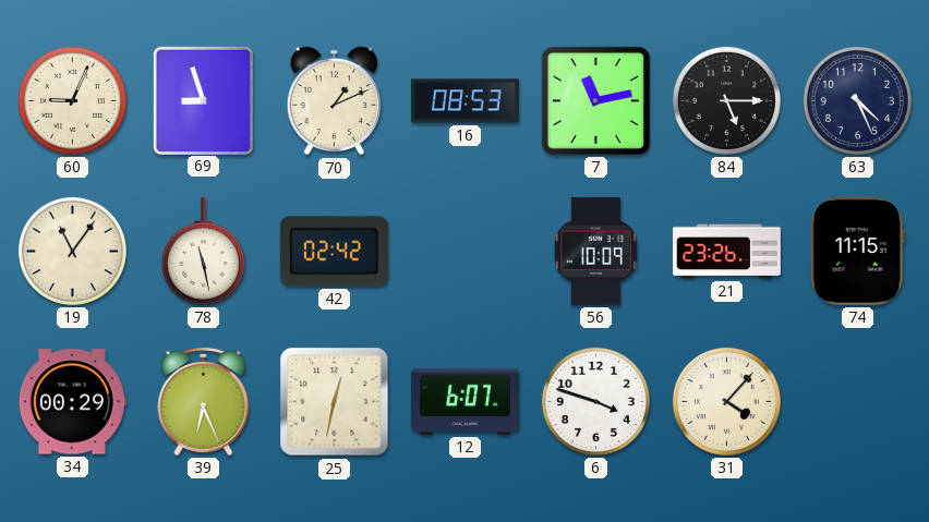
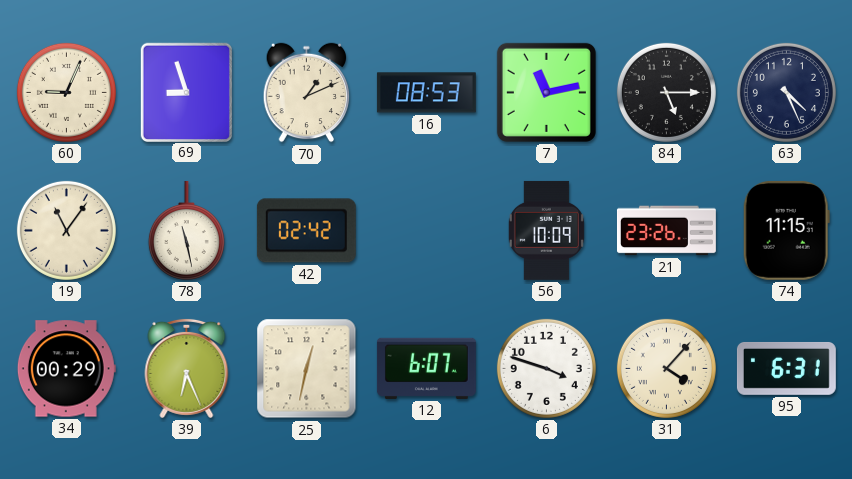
95: none -> 6:31 (786, 368)
